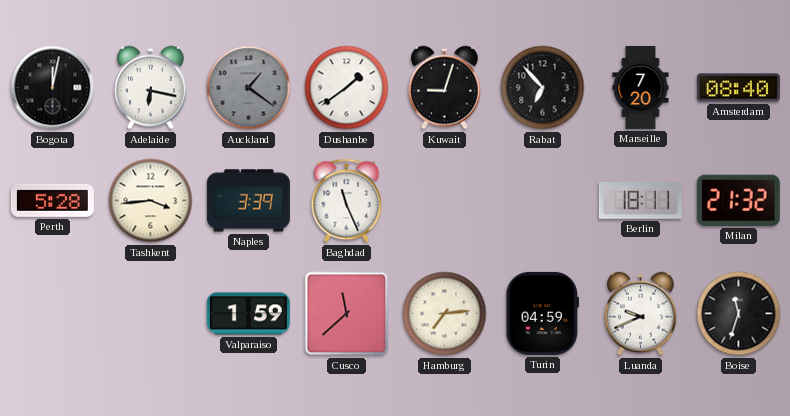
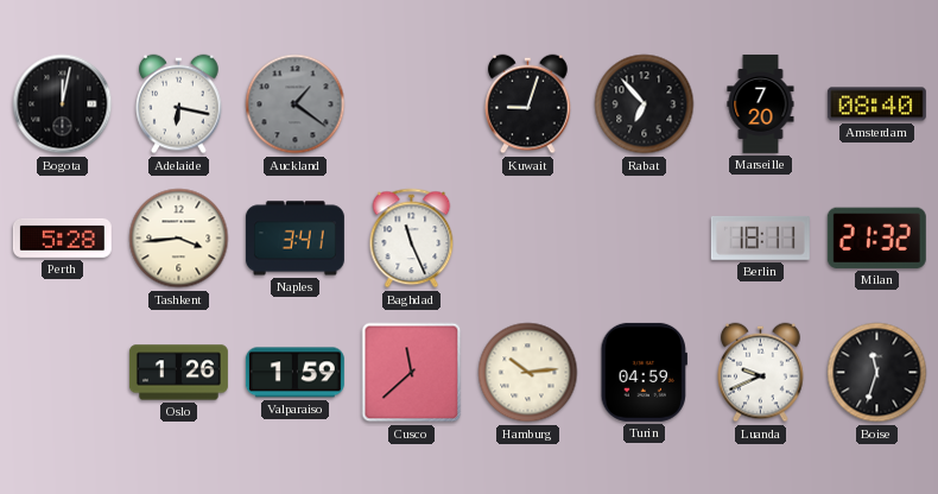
Dushanbe: 1:39 -> none (347, 88)
Naples: 3:39 -> 3:41 (294, 239)
Oslo: none -> 1:26 (178, 373)
Hamburg: 7:14 -> 10:14 (528, 373)
